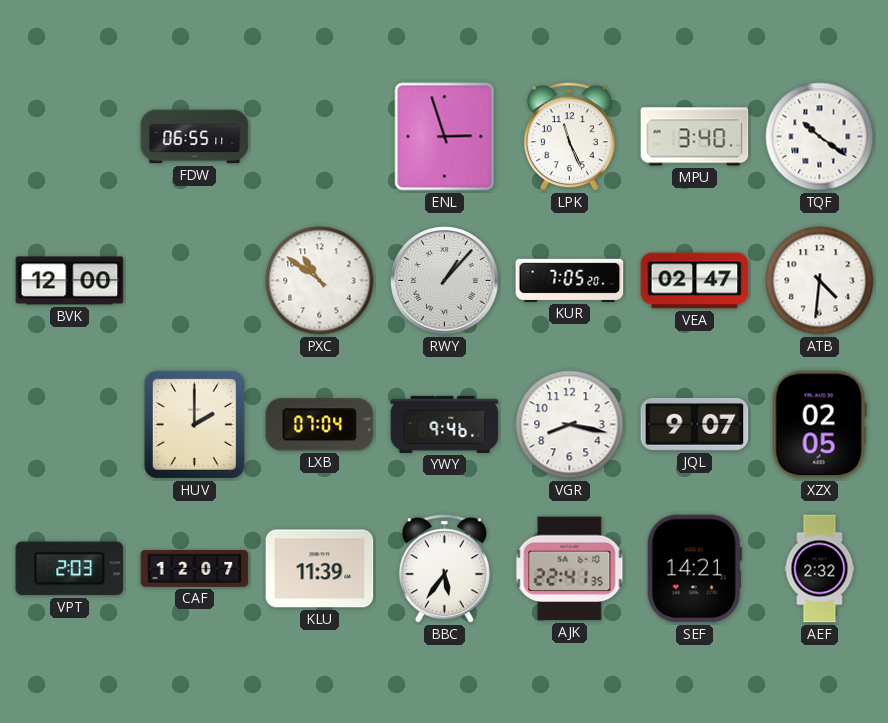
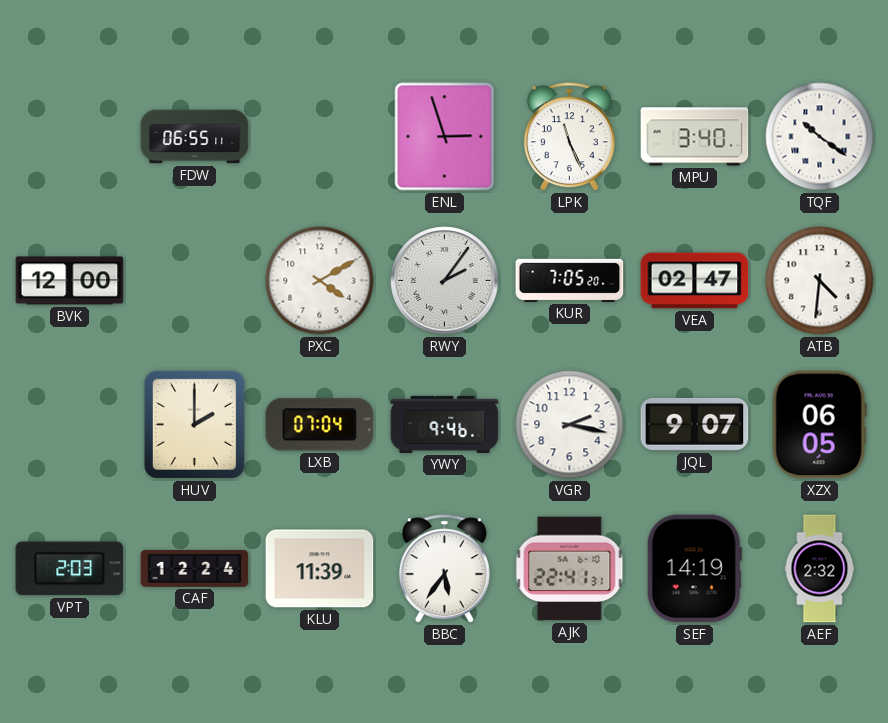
PXC: 10:51 -> 4:10 (320, 281)
RWY: 1:07 -> 2:06 (445, 281)
VGR: 8:17 -> 2:17 (570, 425)
XZX: 02:05 -> 06:05 (819, 425)
CAF: 12:07 -> 12:24 (195, 569)
AJK: 22:41:35 -> 22:41:31 (570, 569)
SEF: 14:21 -> 14:19 (694, 569)
